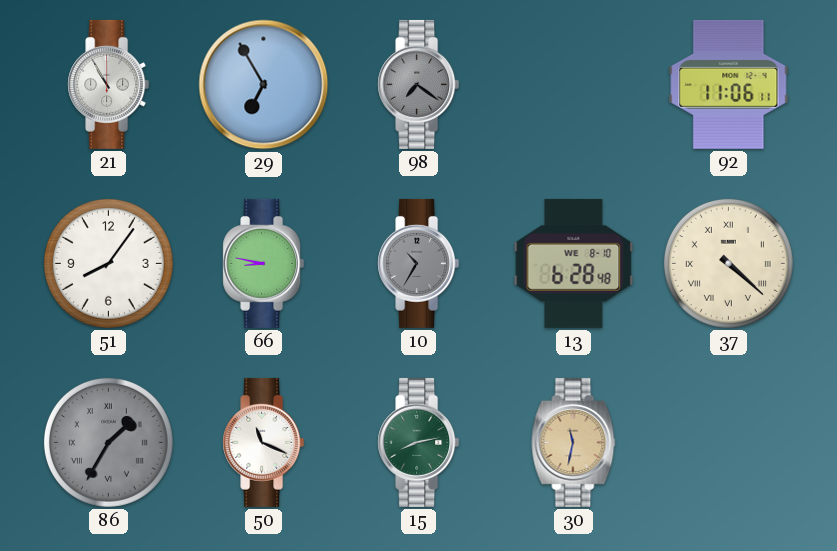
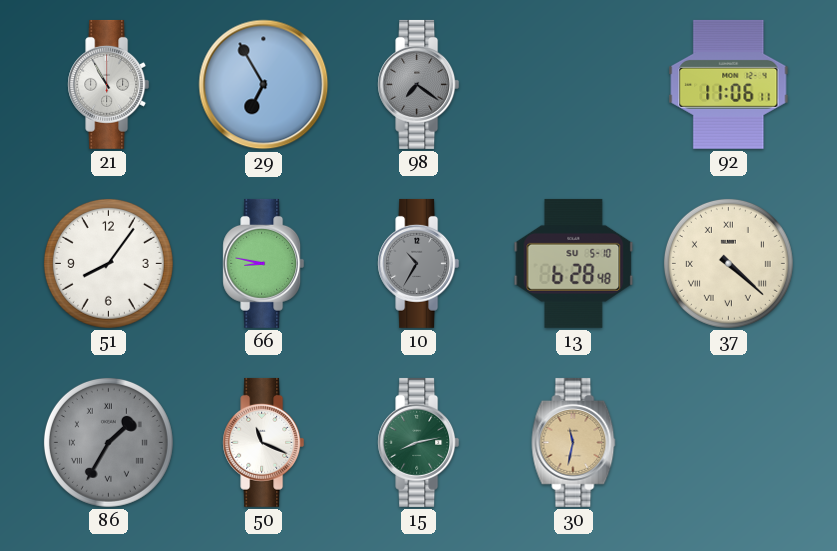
13 date: WE 8-10 -> SU 5-10 (574, 263)
